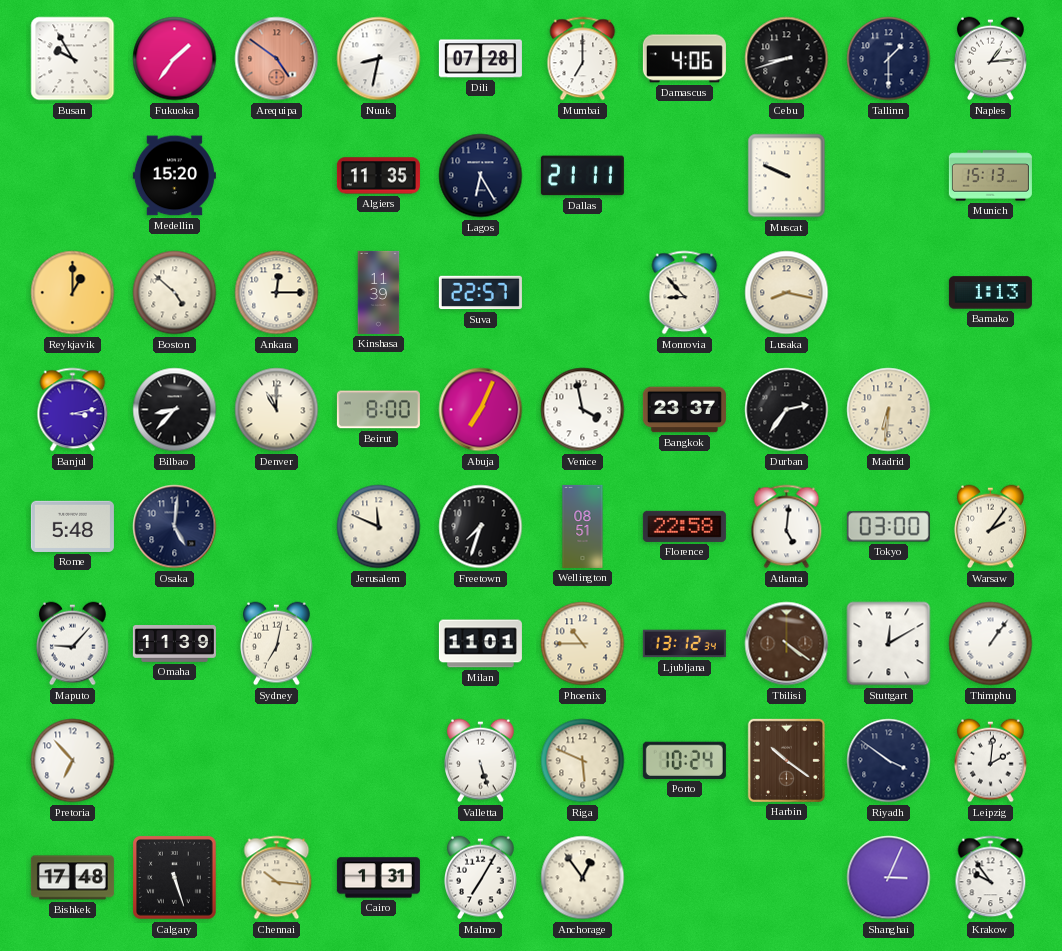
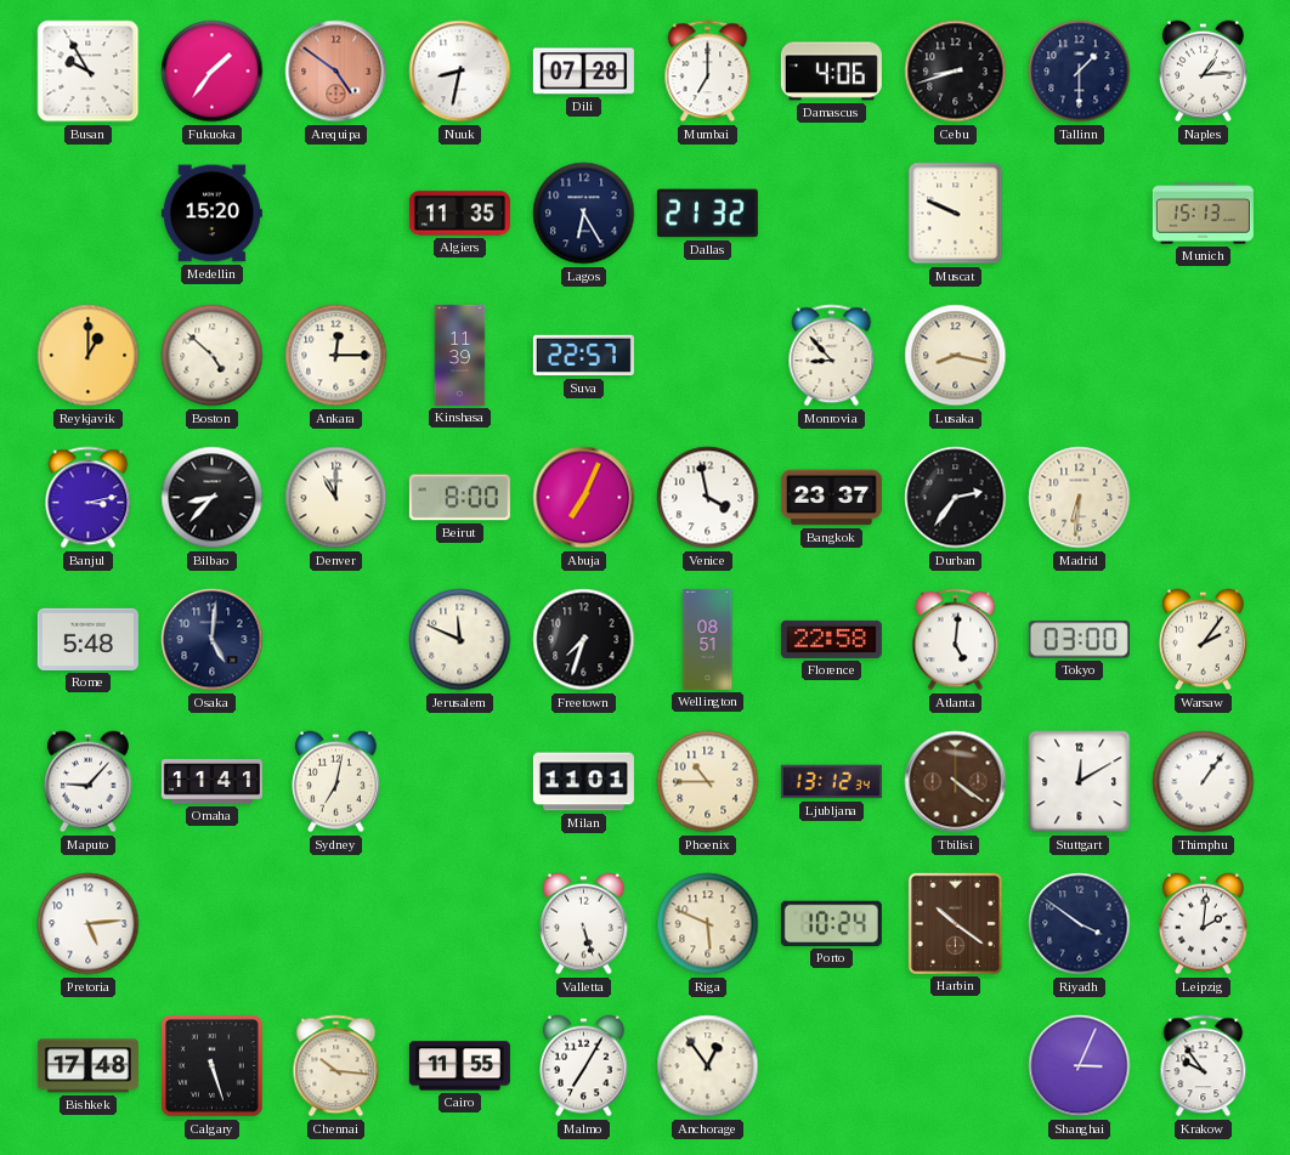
Dallas: 21:11 -> 21:32 (707, 214)
Bamako: 1:13 -> none (990, 293)
Omaha: 11:39 -> 11:41 (211, 782)
Pretoria: 6:53 -> 5:14 (89, 924)
Cairo: 1:31 -> 11:55 (459, 1066)
